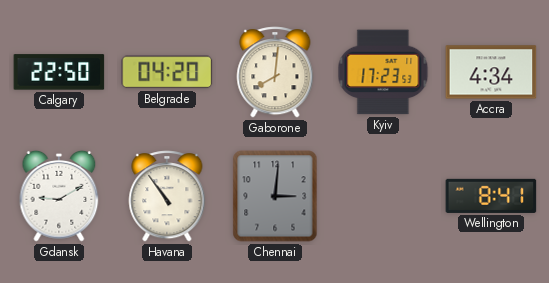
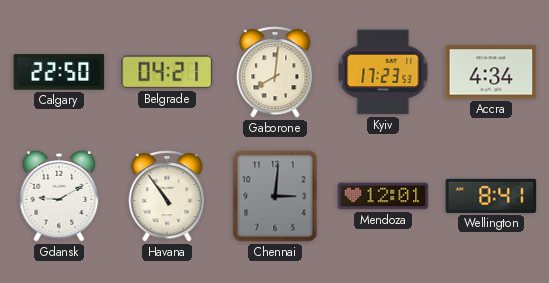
Belgrade: 04:20 -> 04:21 (167, 72)
Mendoza: none -> 12:01 (383, 196)
